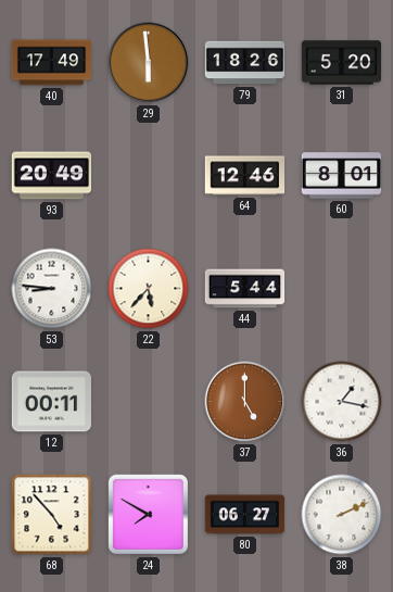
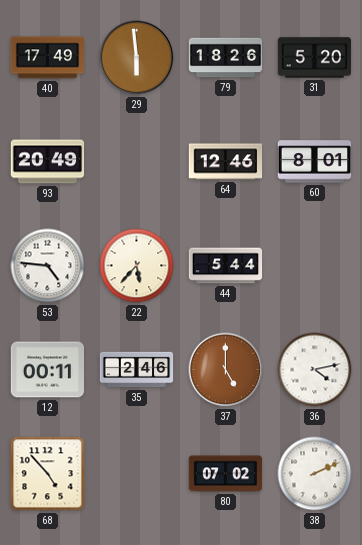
53: 8:46 -> 4:46 (48, 266)
35: none -> 2:46 (137, 370)
36: 1:17 -> 4:13 (315, 370)
24: 7:50 -> none (148, 514)
80: 06:27 -> 07:02 (226, 474)
